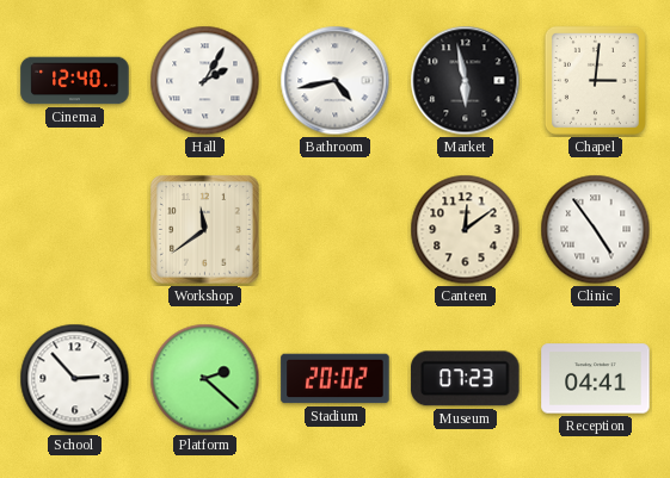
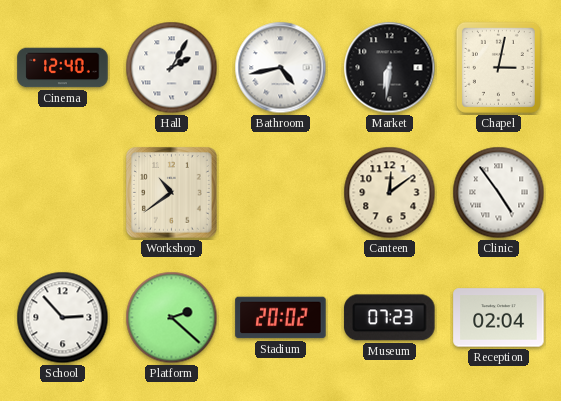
Market: 5:58 -> 6:31 (390, 68)
Chapel: 3:01 -> 3:02 (498, 67)
Workshop: 11:39 -> 10:39 (172, 193)
Reception: 04:41 -> 02:04 (499, 318)
